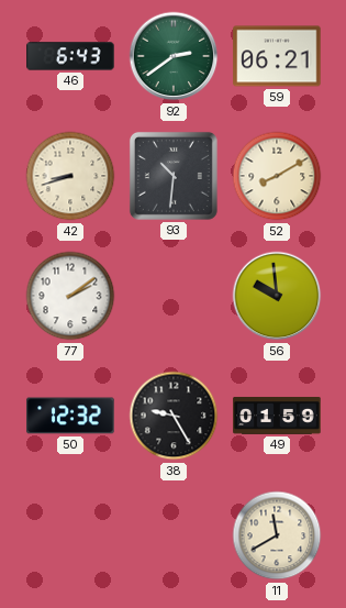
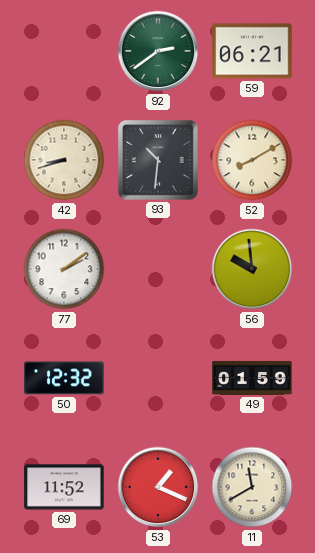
46: 6:43 -> none (70, 56)
38: 9:25 -> none (174, 416)
69: none -> 11:52 (64, 487)
53: none -> 1:19 (158, 487)
